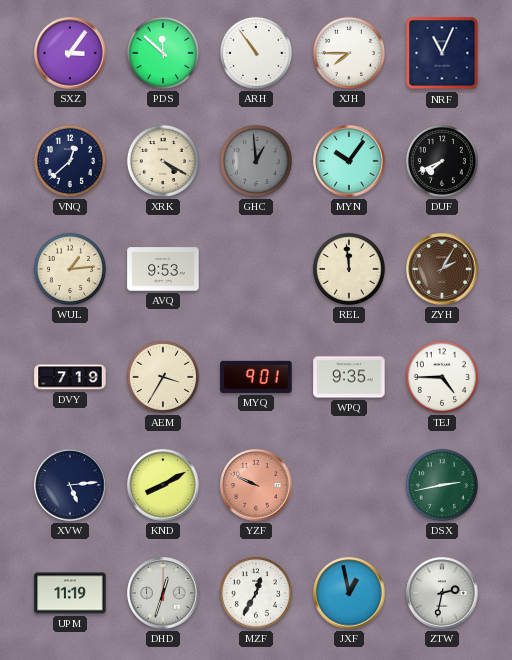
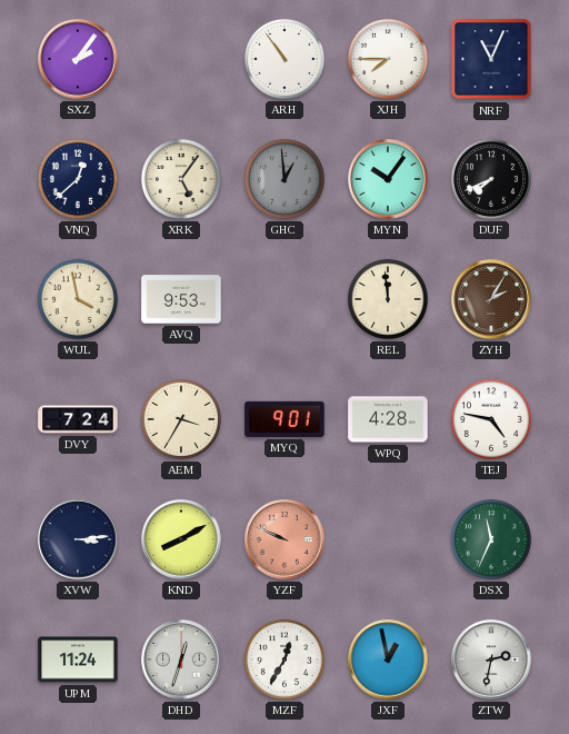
SXZ: 3:06 -> 2:06 (78, 59)
PDS: 11:52 -> none (163, 53)
XRK: 4:20 -> 5:06 (181, 179)
WUL: 1:14 -> 3:58 (78, 299)
DVY: 7:19 -> 7:24 (78, 419)
WPQ: 9:35 -> 4:28 (388, 419)
TEJ: 4:45 -> 4:47 (491, 419)
XVW: 5:14 -> 3:14 (78, 539)
DSX: 2:43 -> 11:34 (491, 539)
UPM: 11:19 -> 11:24 (78, 659)
